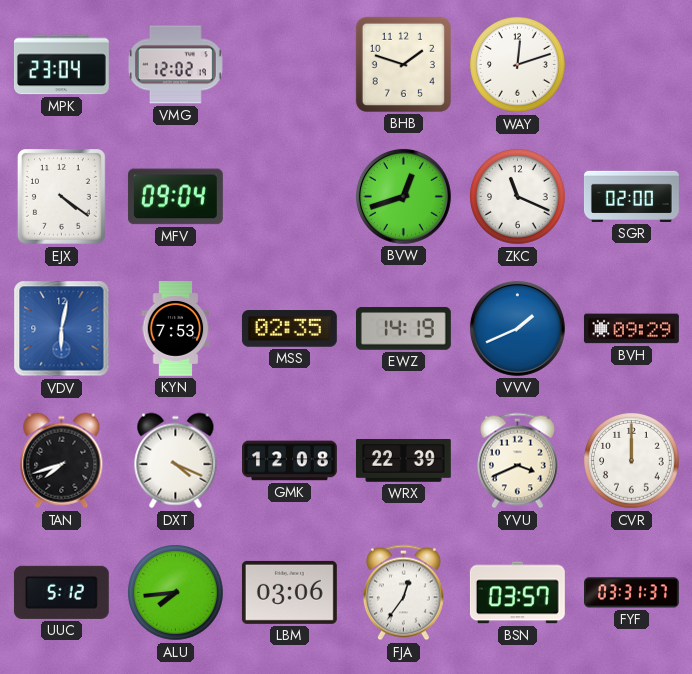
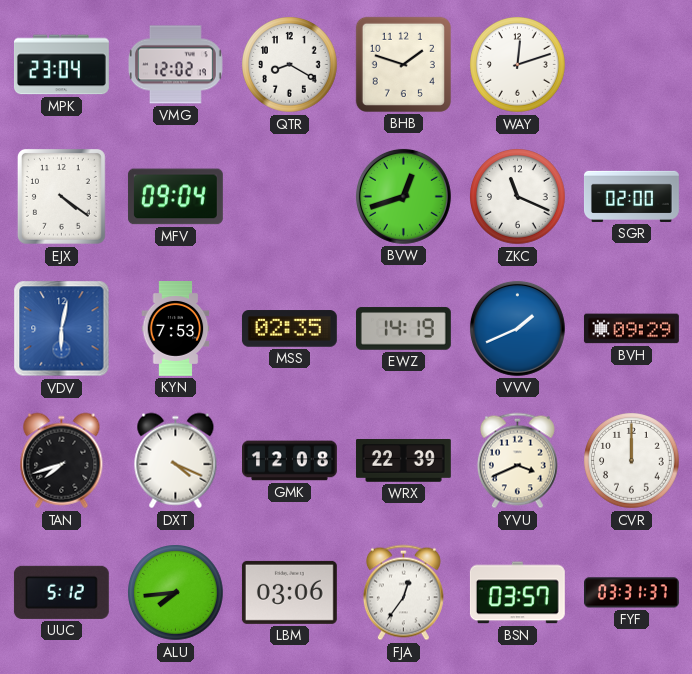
QTR: none -> 8:20 (290, 65)
